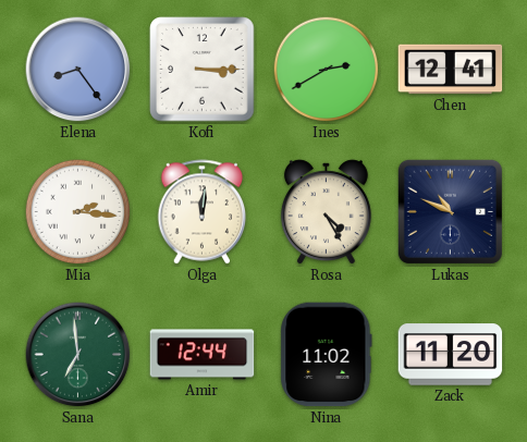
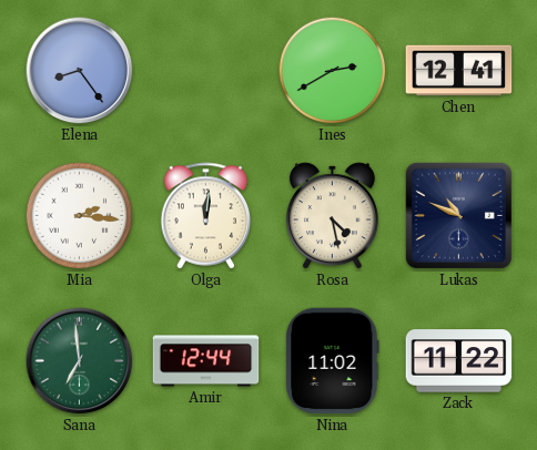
Kofi: 3:15 -> none (203, 70)
Rosa: 4:25 -> 4:28 (332, 216)
Zack: 11:20 -> 11:22 (459, 361)
